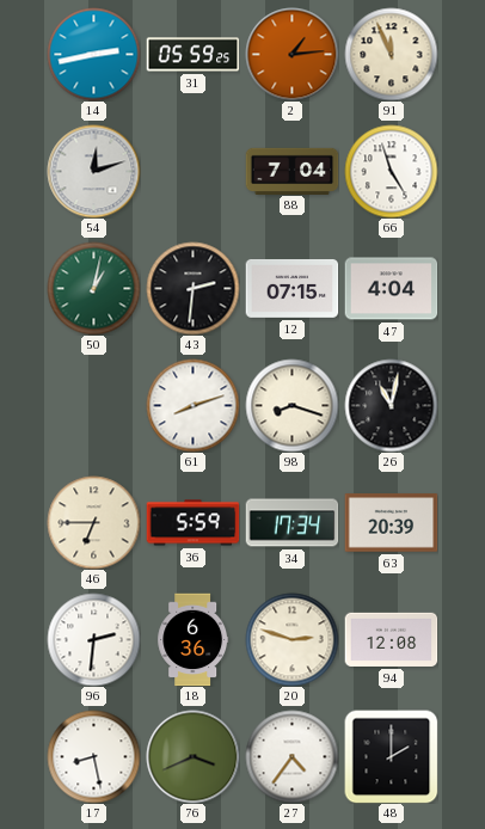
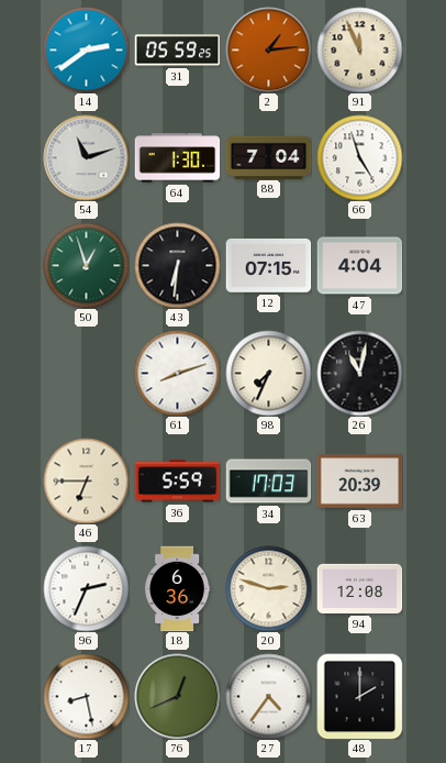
14: 2:43 -> 2:39 (86, 49)
54: 12:12 -> 11:12 (86, 157)
64: none -> 1:30 (177, 158)
50: 1:02 -> 12:57 (86, 265)
43: 2:31 -> 6:31 (177, 265)
98: 8:18 -> 7:34 (268, 373)
34: 17:34 -> 17:03 (268, 482)
96: 2:31 -> 2:34 (86, 588)
76: 3:41 -> 12:41 (177, 696)
